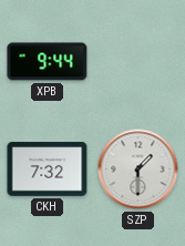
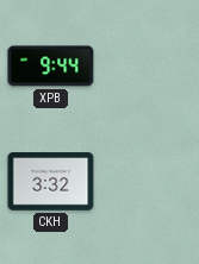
CKH: 7:32 -> 3:32 (51, 182)
SZP: 1:30 -> none (138, 170)
